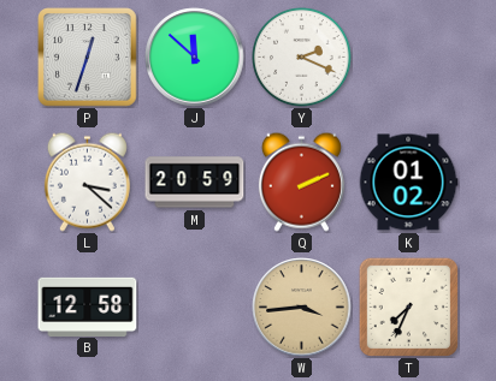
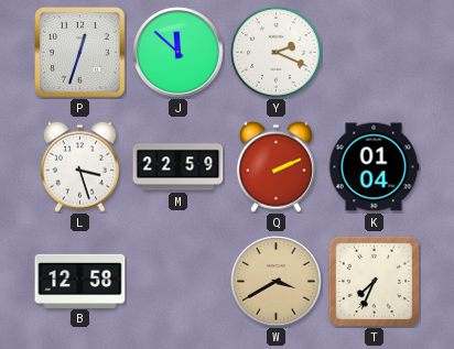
L: 3:22 -> 3:27 (79, 166)
M: 20:59 -> 22:59 (179, 167)
K: 01:02 -> 01:04 (374, 167)
W: 3:44 -> 3:40 (277, 282)
